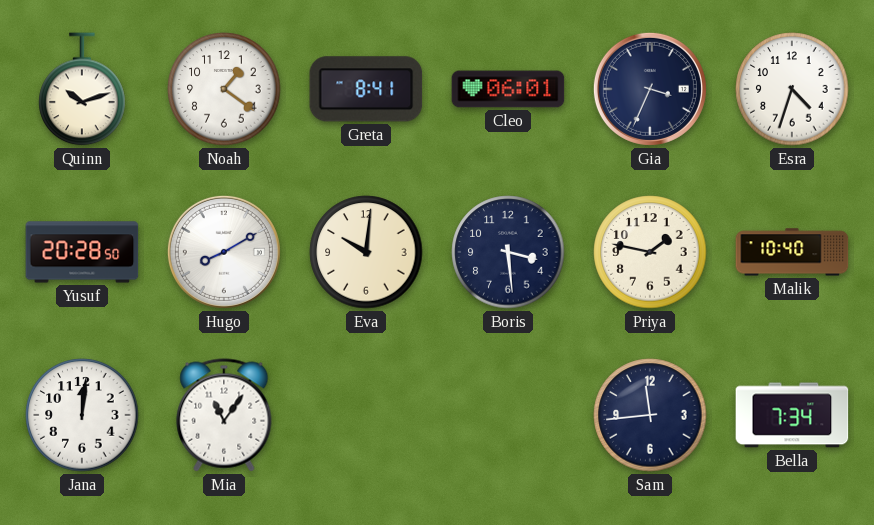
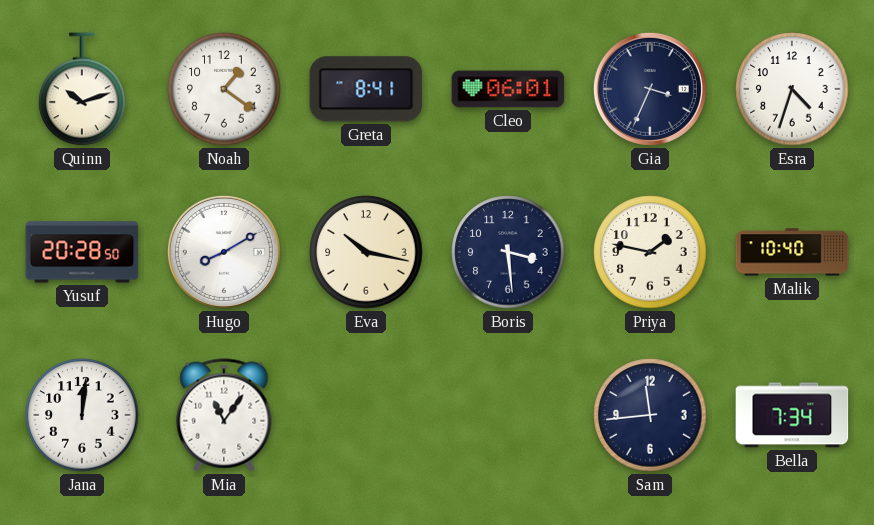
Eva: 10:01 -> 10:17 (366, 252)
